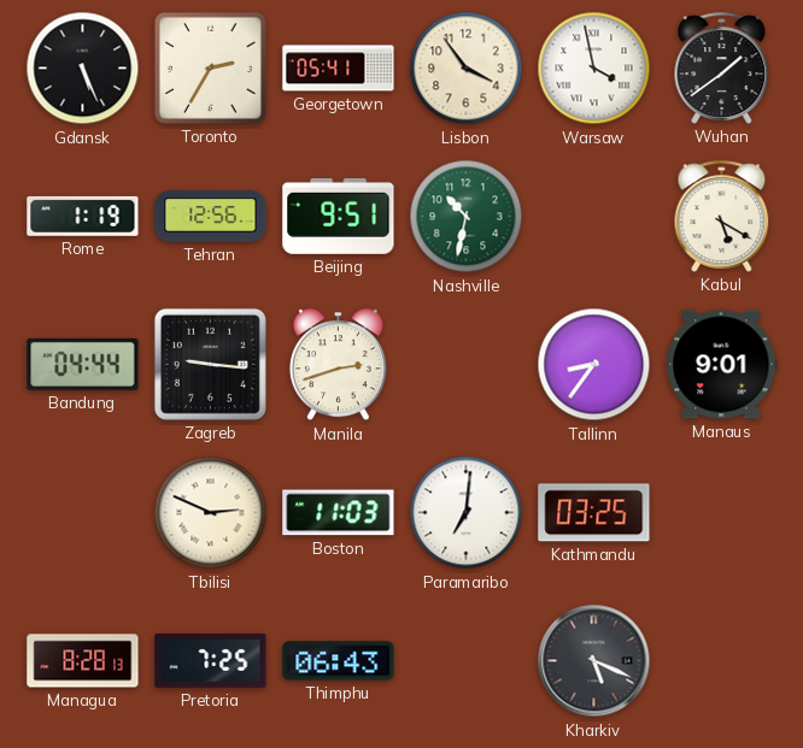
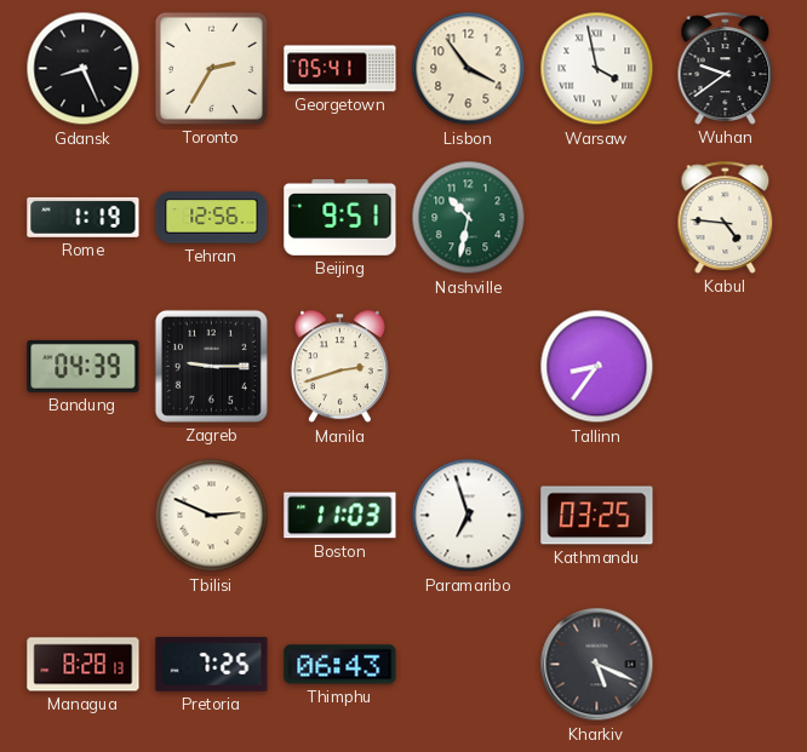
Gdansk: 5:26 -> 8:26 (84, 69)
Wuhan: 1:39 -> 9:39 (726, 68)
Kabul: 5:20 -> 4:46 (726, 217)
Bandung: 04:44 -> 04:39 (84, 366)
Zagreb: 9:16 -> 9:15 (211, 366)
Manaus: 9:01 -> none (722, 365)
Paramaribo: 7:01 -> 6:57 (469, 516)
